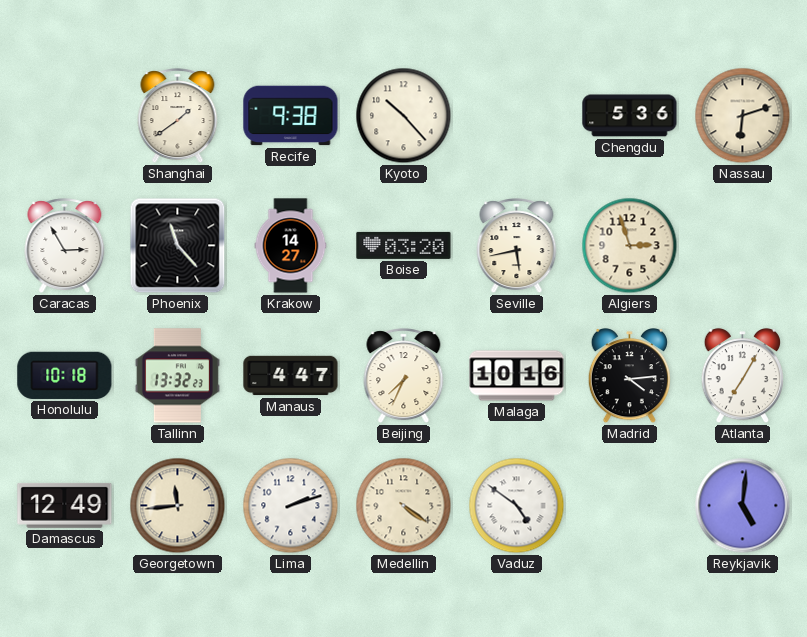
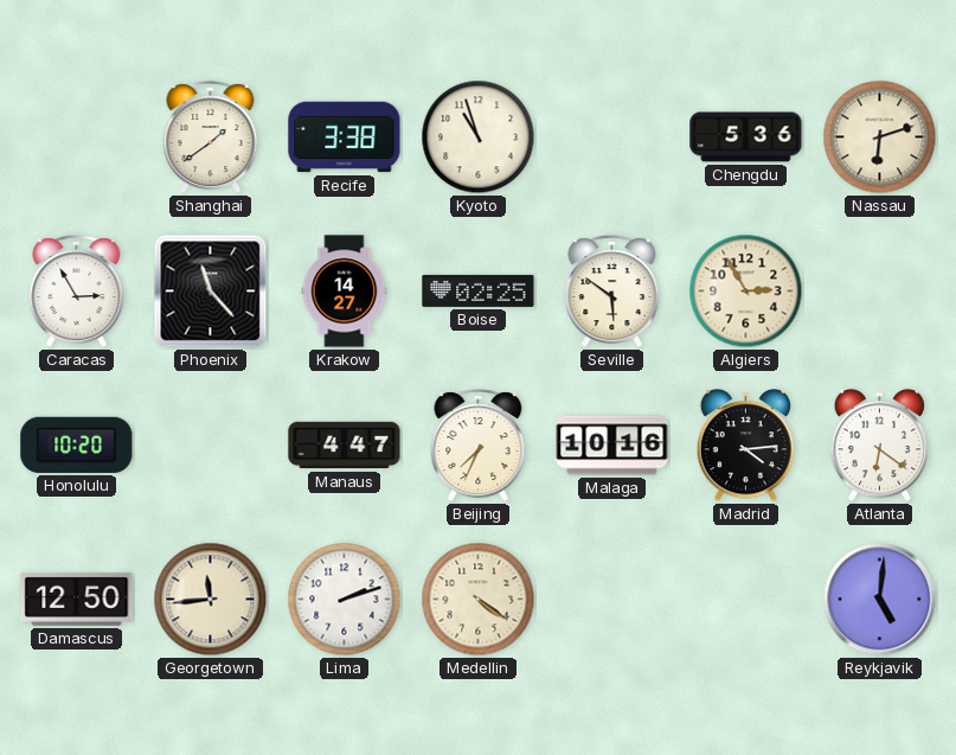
Recife: 9:38 -> 3:38 (345, 137)
Kyoto: 10:23 -> 10:57 (479, 137)
Boise: 03:20 -> 02:25 (479, 290)
Seville: 5:43 -> 5:51 (612, 292)
Algiers: 2:57 -> 2:55 (746, 292)
Honolulu: 10:18 -> 10:20 (77, 444)
Tallinn: 13:32 -> none (177, 376)
Atlanta: 7:05 -> 6:21 (879, 446)
Damascus: 12:49 -> 12:50 (77, 599)
Vaduz: 4:51 -> none (517, 506)
